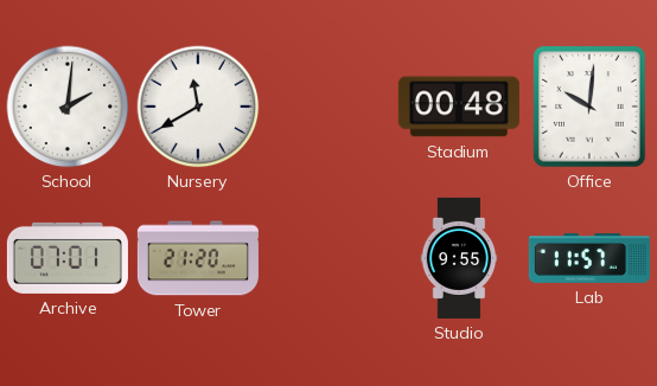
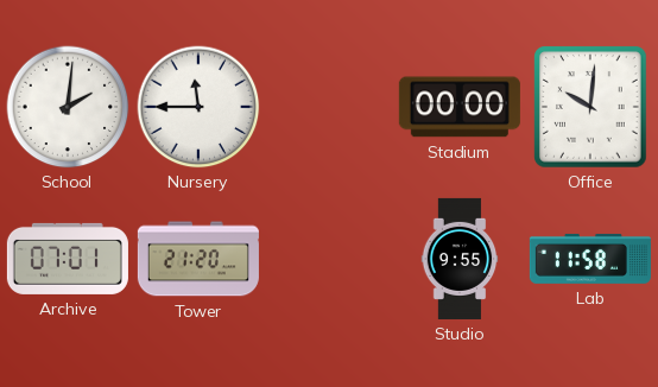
Nursery: 11:40 -> 11:45 (198, 107)
Stadium: 00:48 -> 00:00 (460, 107)
Lab: 11:57 -> 11:58 (590, 259)
